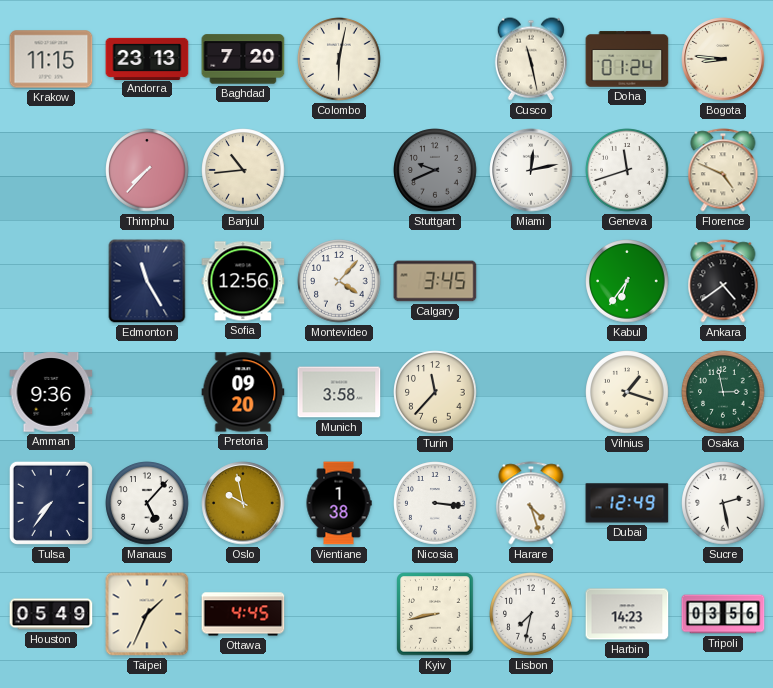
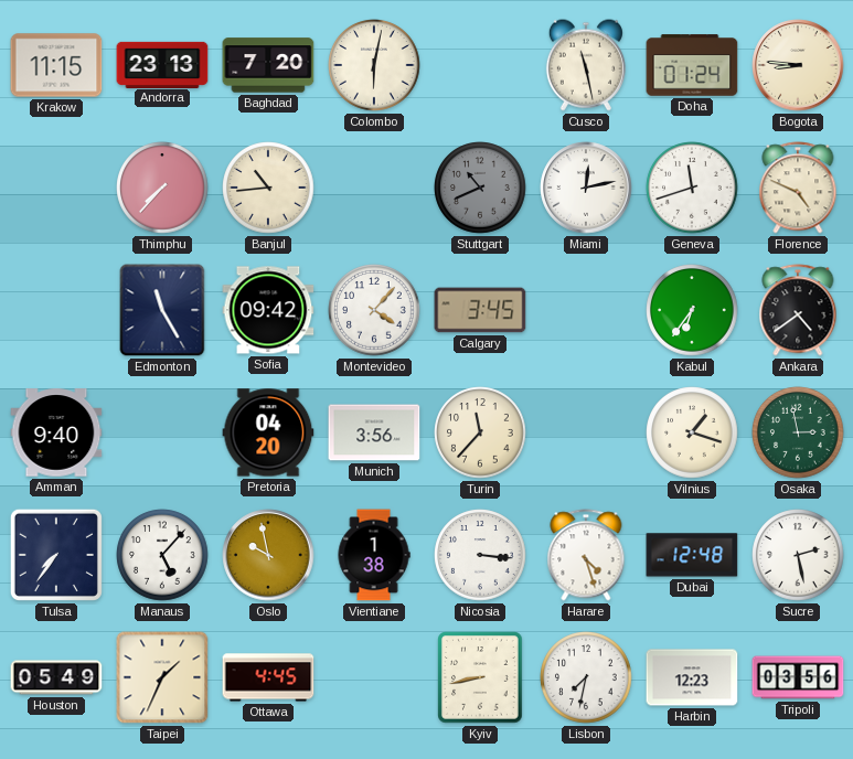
Stuttgart: 9:41 -> 10:41 (480, 188)
Sofia: 12:56 -> 09:42 (268, 310)
Amman: 9:36 -> 9:40 (56, 432)
Pretoria: 09:20 -> 04:20 (268, 432)
Munich: 3:58 -> 3:56 (374, 432)
Dubai: 12:49 -> 12:48 (692, 555)
Harbin: 14:23 -> 12:23 (692, 677)
